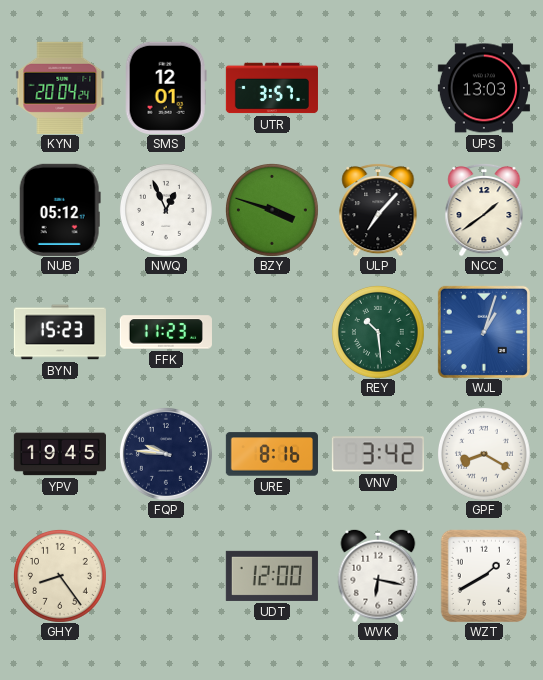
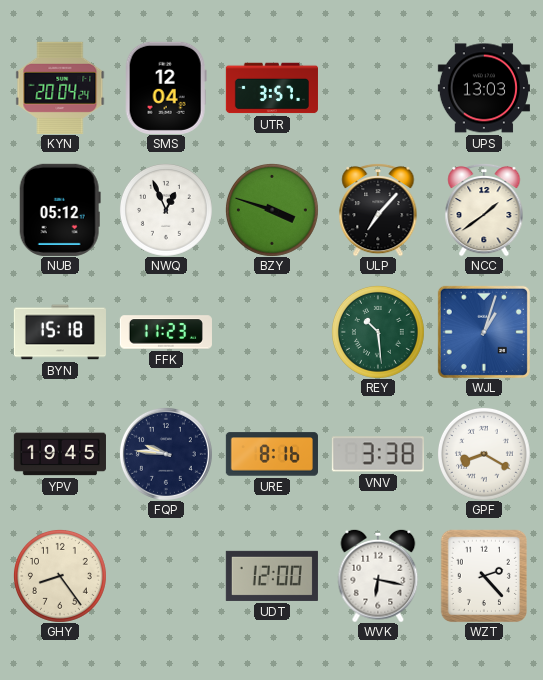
SMS: 12:01 -> 12:04 (166, 88)
BYN: 15:23 -> 15:18 (59, 332)
VNV: 3:42 -> 3:38 (378, 454)
WZT: 1:40 -> 2:23 (483, 576)
